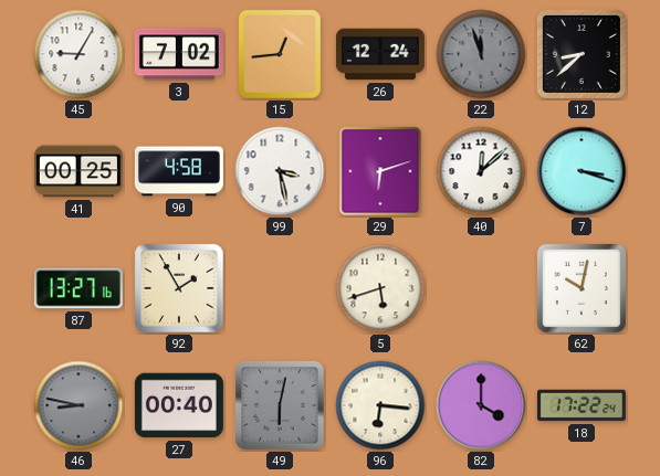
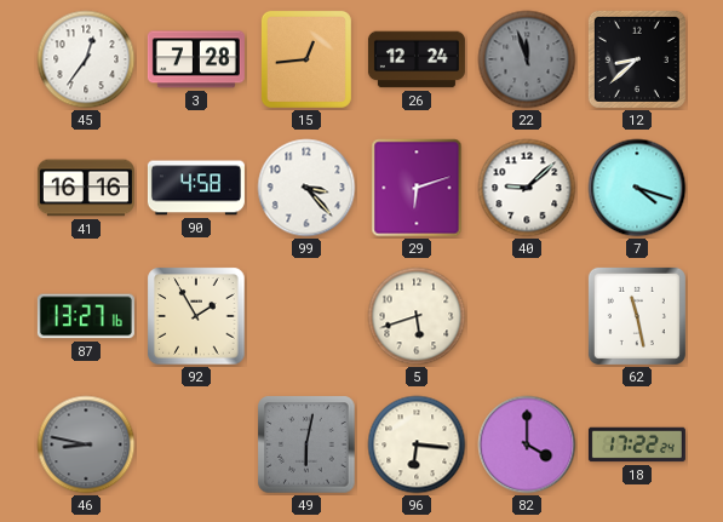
45: 9:05 -> 12:36 (86, 59)
3: 7:02 -> 7:28 (196, 59)
41: 00:25 -> 16:16 (86, 188)
99: 3:28 -> 3:23 (306, 188)
40: 12:08 -> 9:08 (527, 188)
7: 3:18 -> 4:18 (637, 188)
62: 10:02 -> 11:28 (637, 316)
27: 00:40 -> none (179, 405)
